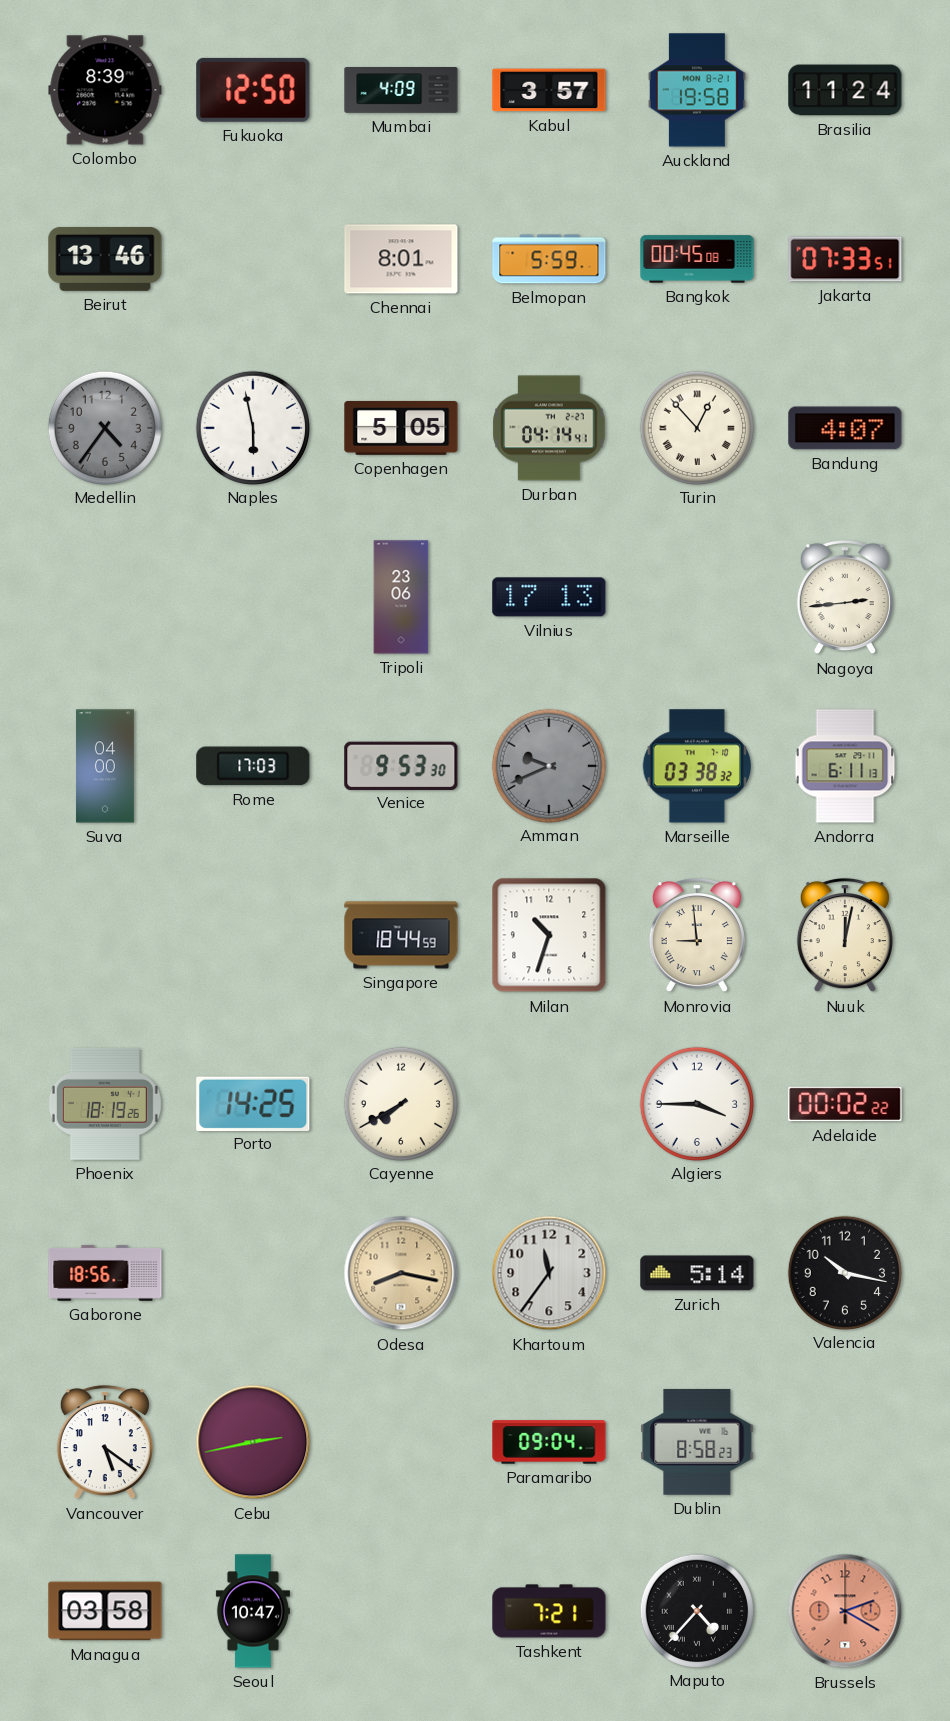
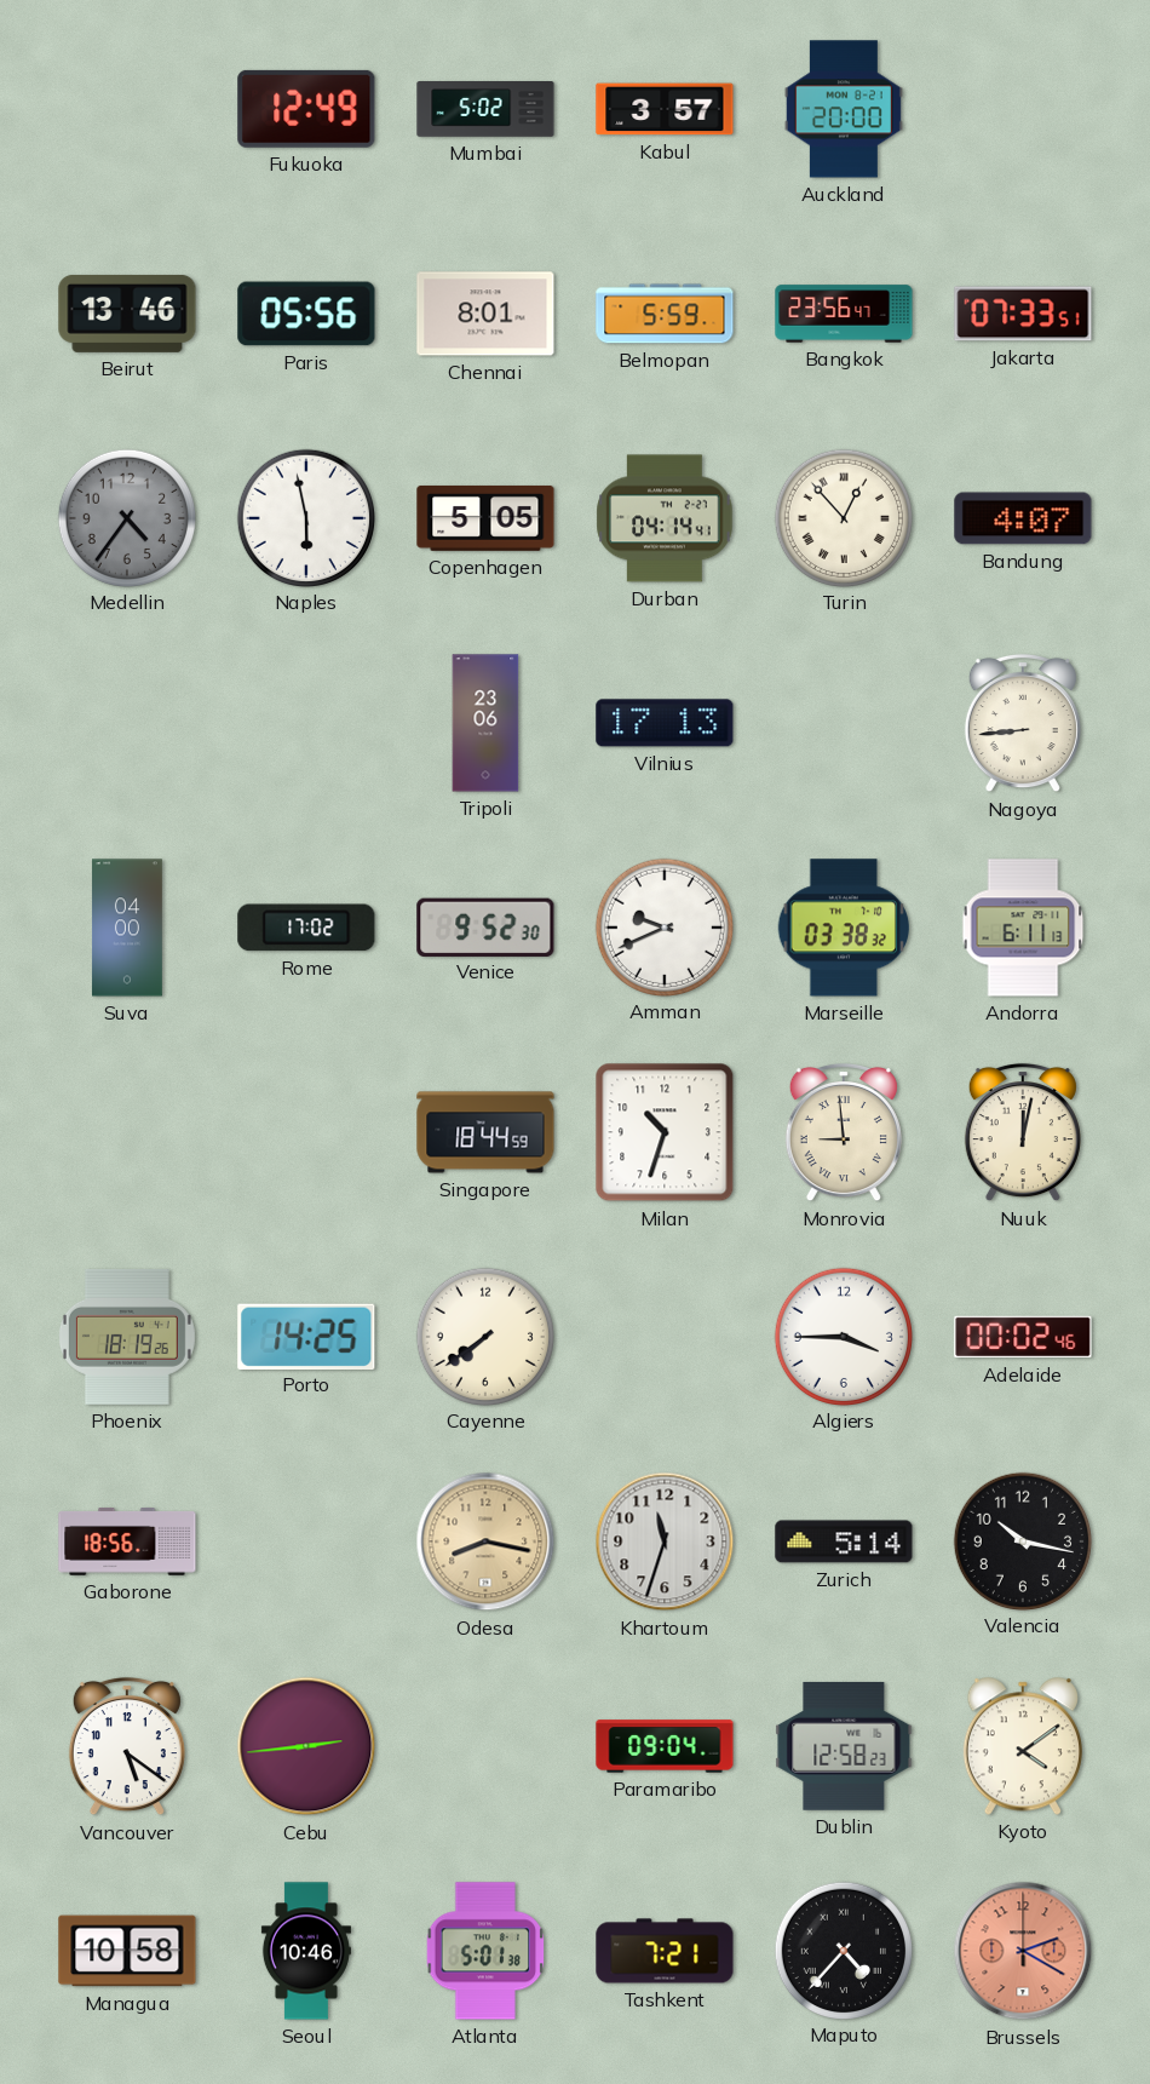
Colombo: 8:39 -> none (105, 90)
Fukuoka: 12:50 -> 12:49 (306, 109)
Mumbai: 4:09 -> 5:02 (485, 109)
Auckland: 19:58 -> 20:00 (844, 109)
Brasilia: 11:24 -> none (845, 90)
Paris: none -> 05:56 (306, 314)
Bangkok: 00:45 -> 23:56 (844, 314)
Nagoya: 2:44 -> 8:44 (1023, 723)
Rome: 17:03 -> 17:02 (306, 928)
Venice: 9:53 -> 9:52 (485, 926)
Amman dial: grey -> white (663, 926)
Cayenne: 7:40 -> 7:39 (484, 1336)
Adelaide: 00:02:22 -> 00:02:46 (1023, 1337)
Khartoum: 11:36 -> 11:33 (665, 1542)
Cebu: 2:43 -> 2:44 (306, 1746)
Dublin: 8:58 -> 12:58 (844, 1746)
Kyoto: none -> 4:09 (1023, 1746)
Managua: 03:58 -> 10:58 (127, 1951)
Seoul: 10:47 -> 10:46 (306, 1951)
Atlanta: none -> 5:01 (485, 1951)
